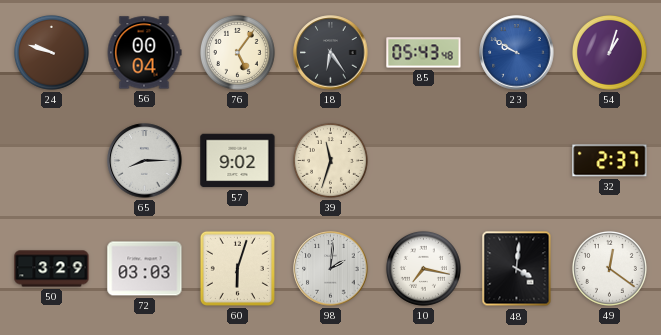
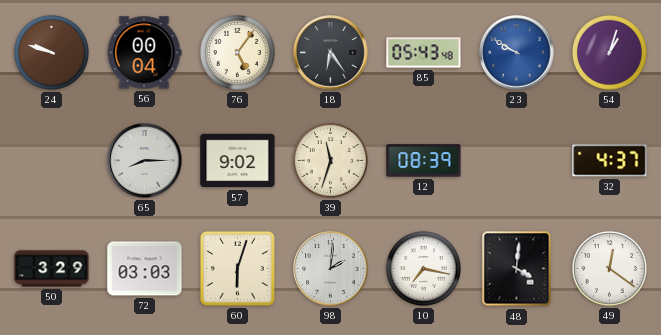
12: none -> 08:39 (424, 161)
32: 2:37 -> 4:37 (610, 161)
